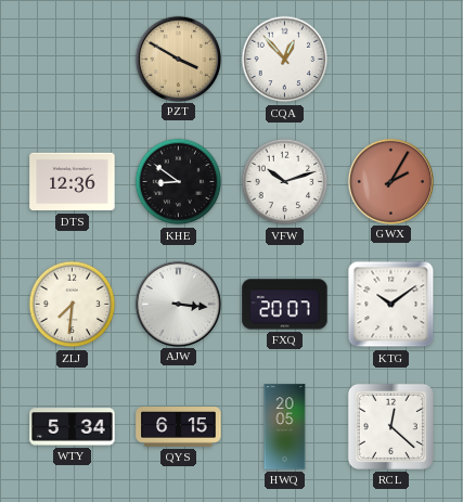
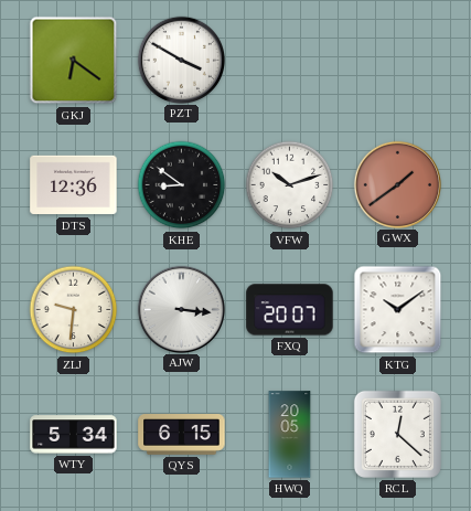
GKJ: none -> 6:21 (74, 61)
PZT dial: champagne -> white (181, 60)
CQA: 12:53 -> none (285, 60)
GWX: 2:05 -> 1:39 (397, 184)
ZLJ: 7:31 -> 9:31 (74, 310)
